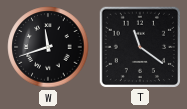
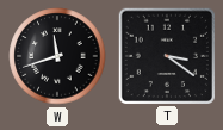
T: 11:21 -> 3:21 (166, 55)
